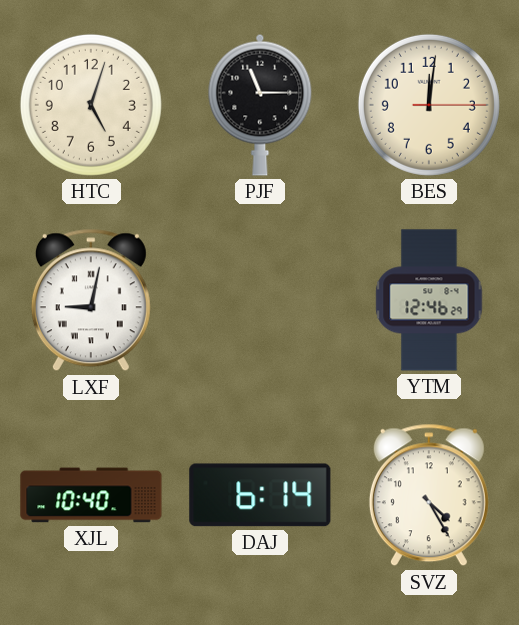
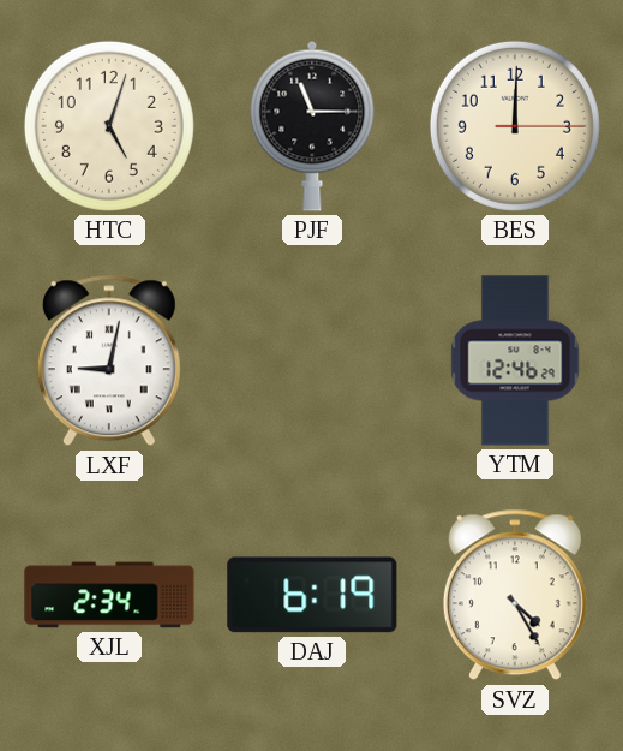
BES: 12:01 -> 12:00 (515, 126)
XJL: 10:40 -> 2:34 (109, 595)
DAJ: 6:14 -> 6:19 (312, 595)
